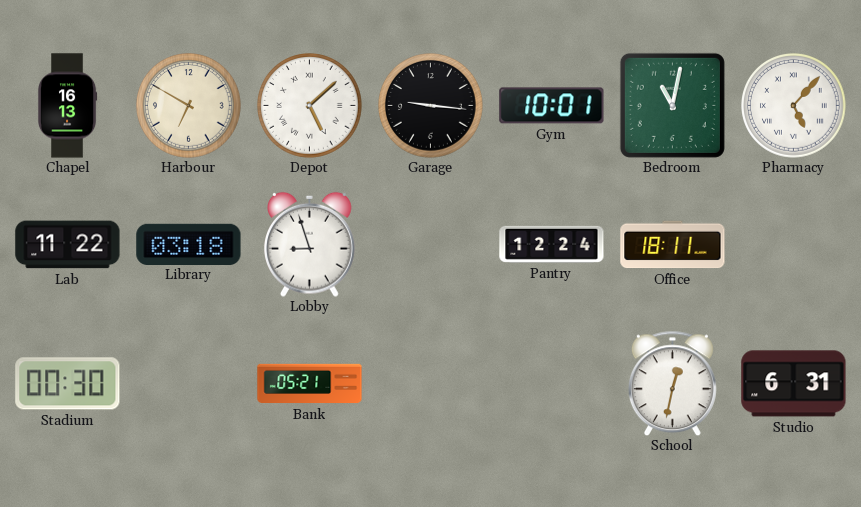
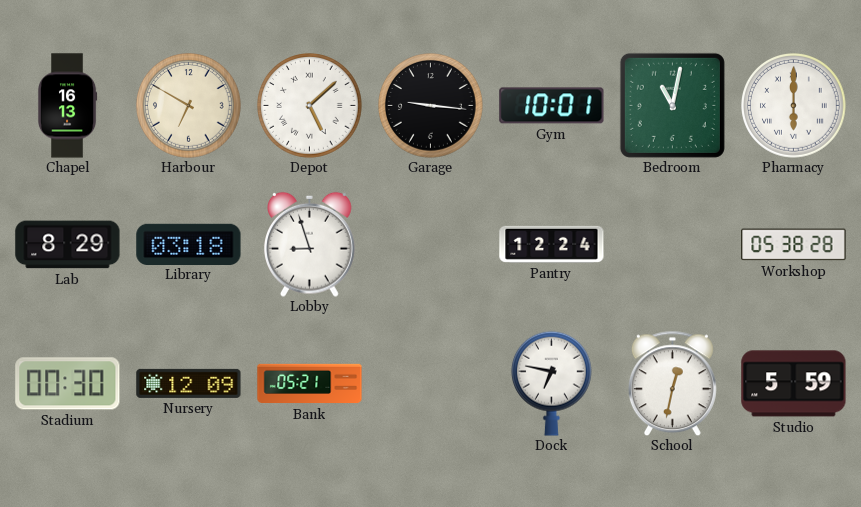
Pharmacy: 5:07 -> 6:00 (794, 106)
Lab: 11:22 -> 8:29 (68, 245)
Office: 18:11 -> none (673, 245)
Workshop: none -> 05:38 (794, 245)
Nursery: none -> 12:09 (189, 383)
Dock: none -> 6:47 (551, 383)
Studio: 6:31 -> 5:59 (794, 384)
